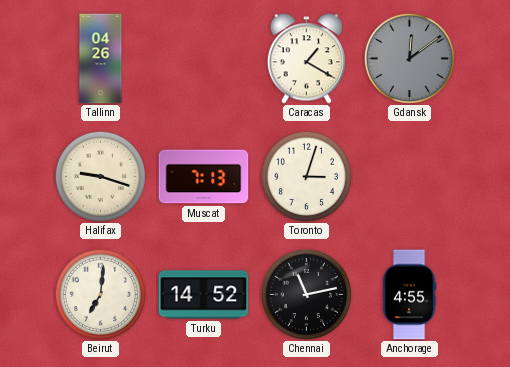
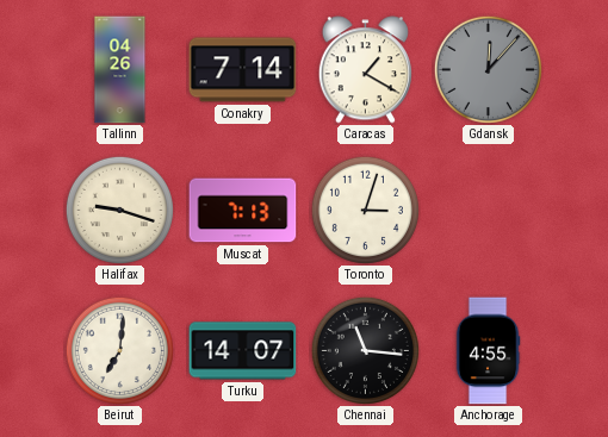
Conakry: none -> 7:14 (243, 70)
Gdansk: 12:09 -> 12:07 (488, 69)
Turku: 14:52 -> 14:07 (243, 351)
Chennai: 11:13 -> 11:16 (365, 350)
